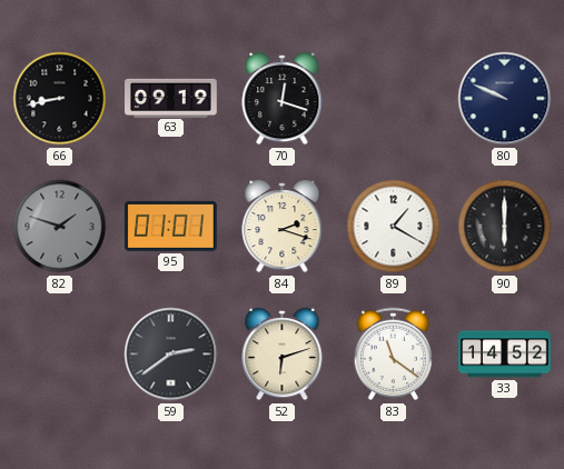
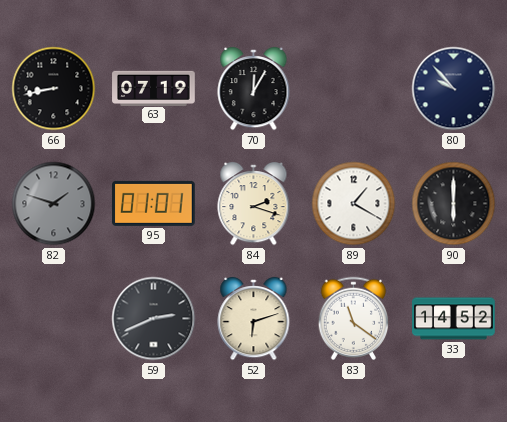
63: 09:19 -> 07:19 (154, 88)
70: 12:18 -> 12:05 (254, 89)
80: 9:49 -> 9:53 (454, 89)
59: 2:39 -> 2:41 (154, 319)
